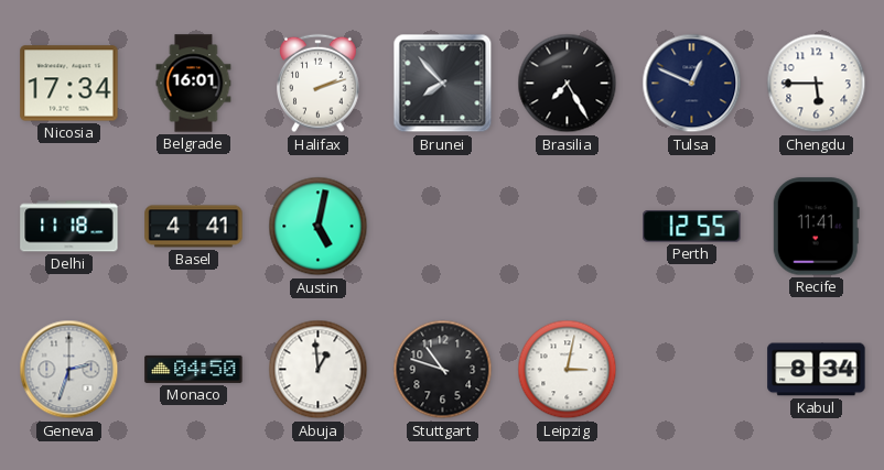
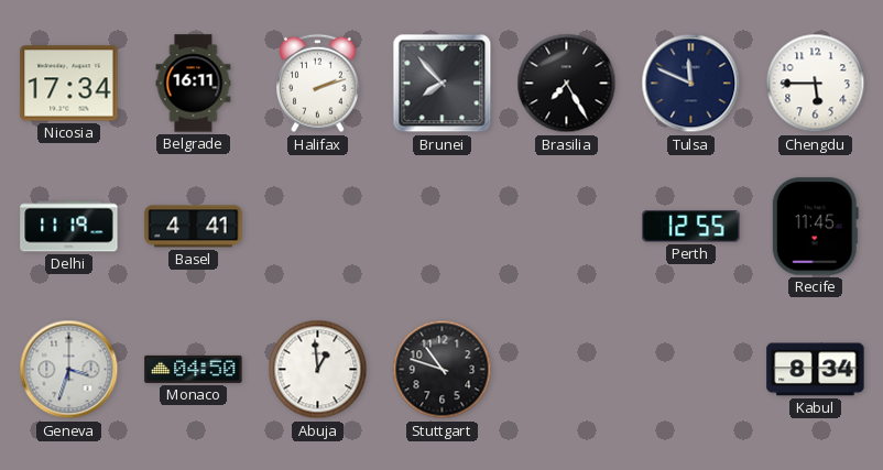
Belgrade: 16:01 -> 16:11 (194, 84)
Tulsa: 12:49 -> 11:49 (691, 84)
Delhi: 11:18 -> 11:19 (69, 227)
Austin: 5:02 -> none (319, 227)
Recife: 11:41 -> 11:45 (815, 227)
Geneva: 2:33 -> 3:33 (69, 370)
Leipzig: 3:02 -> none (568, 370)
